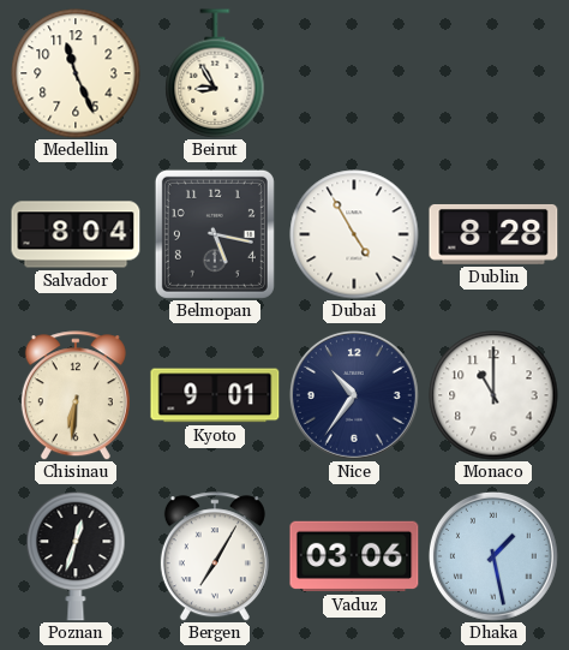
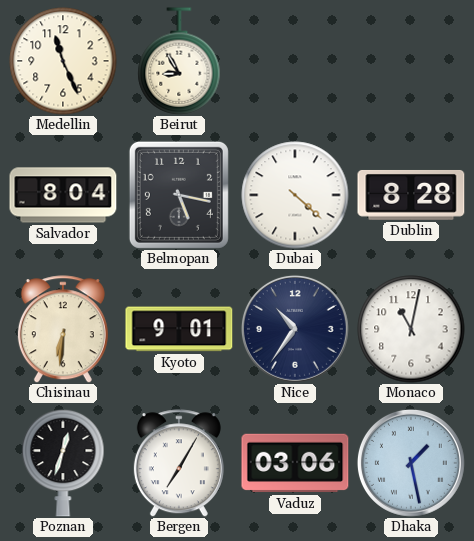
Dubai: 4:55 -> 4:22 (295, 195)
Monaco: 11:00 -> 11:02 (411, 329)
